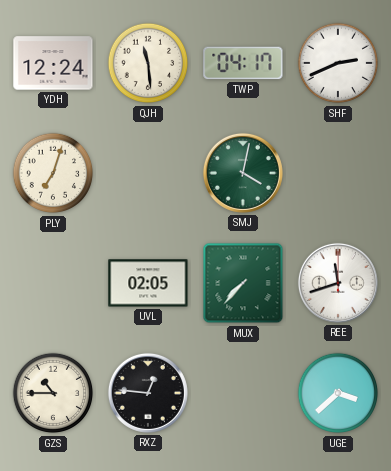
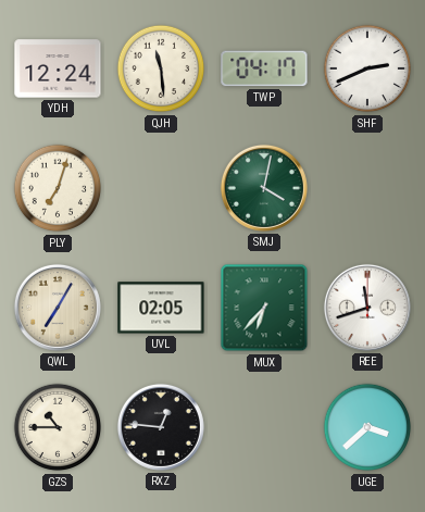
QWL: none -> 7:05 (58, 308)
MUX: 7:37 -> 6:37 (264, 308)
